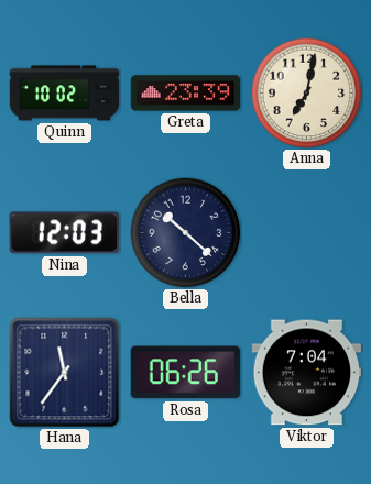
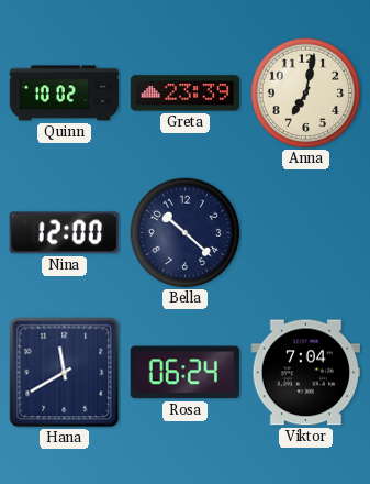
Nina: 12:03 -> 12:00 (64, 233)
Hana: 11:36 -> 11:40 (65, 373)
Rosa: 06:26 -> 06:24 (184, 373)
